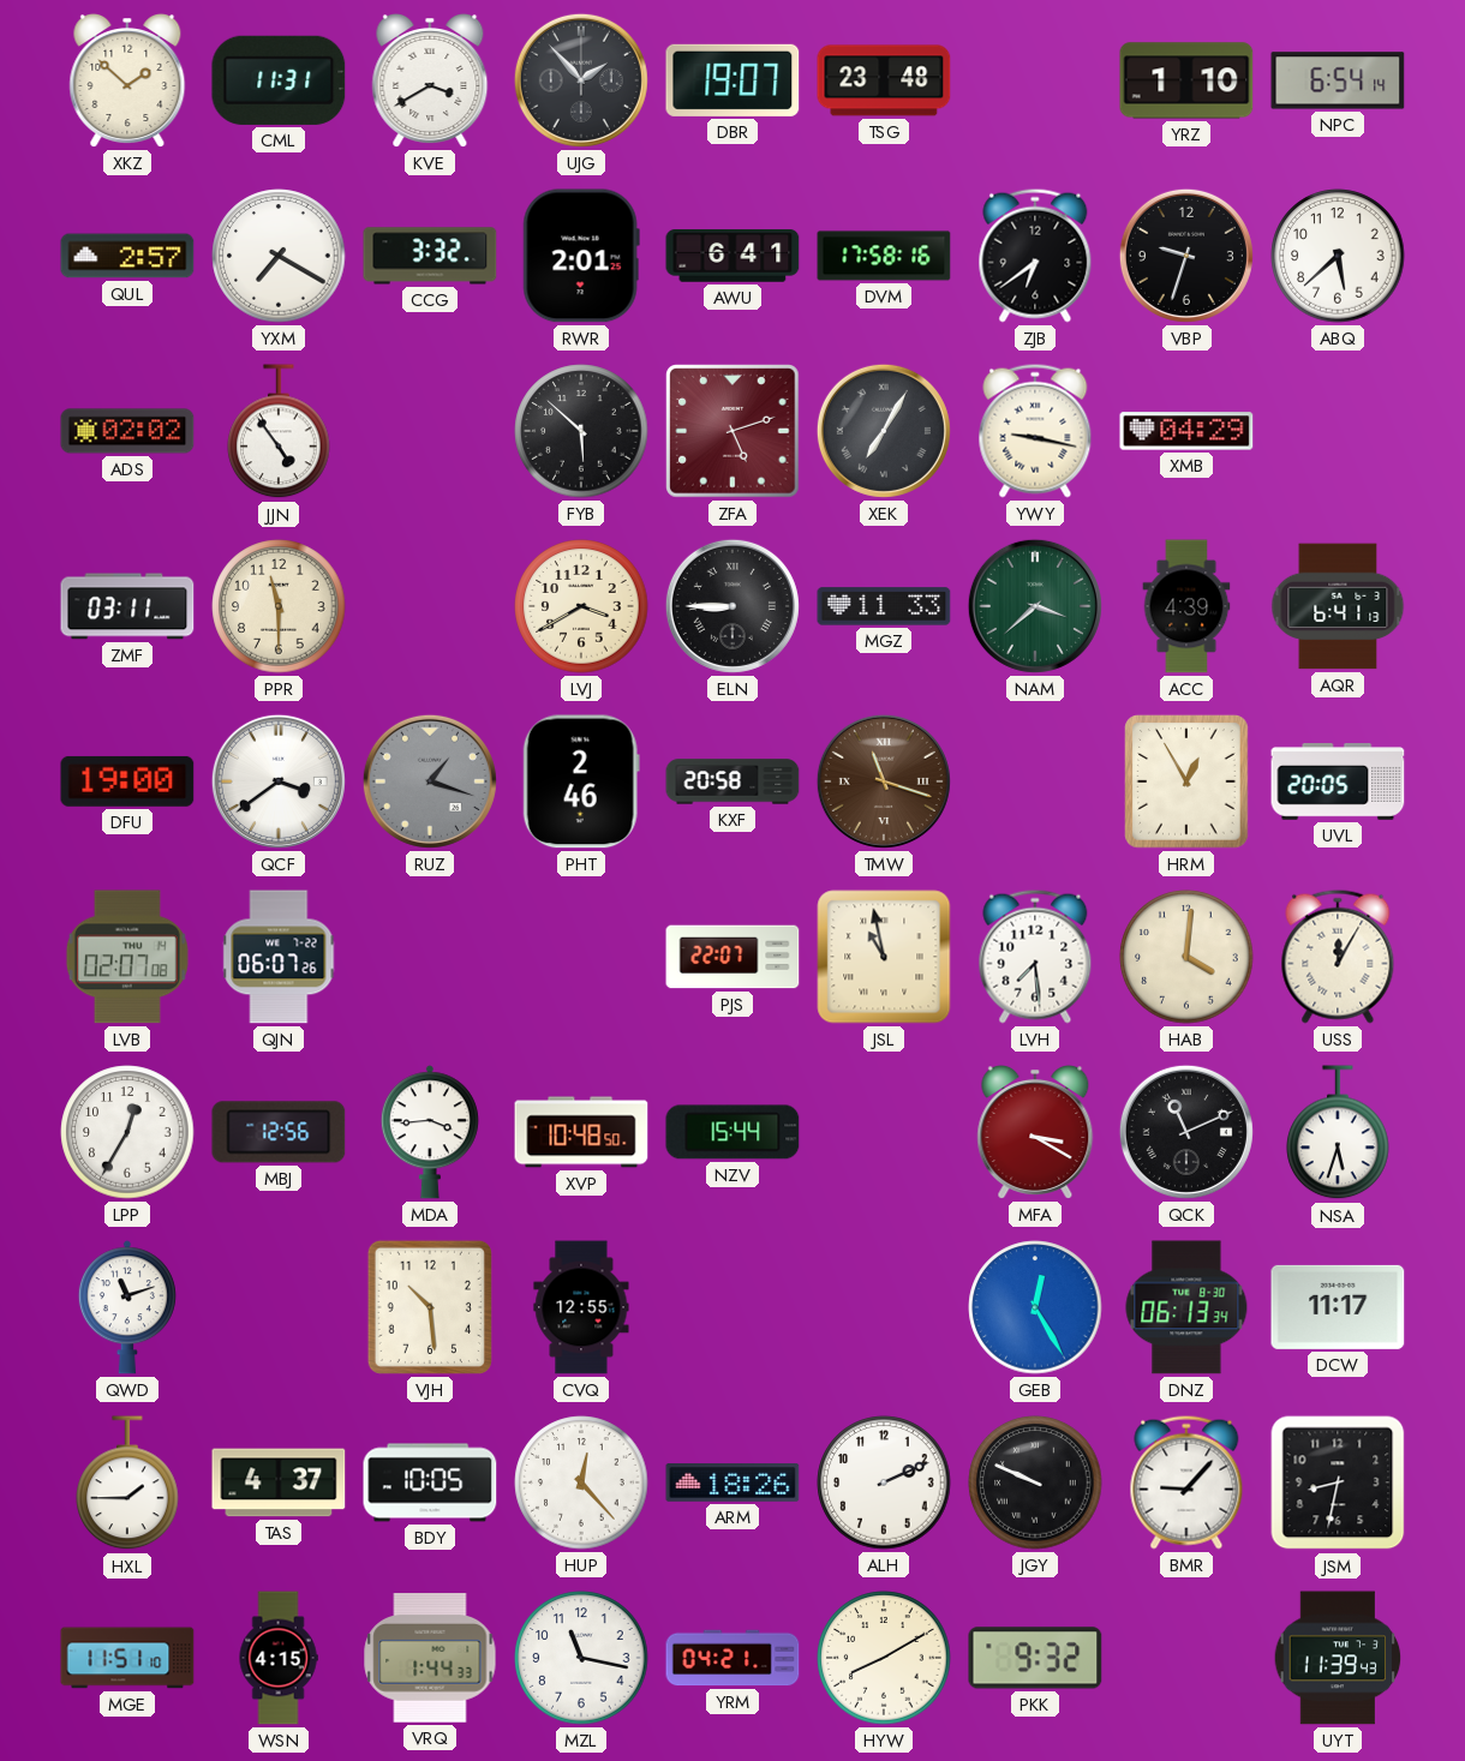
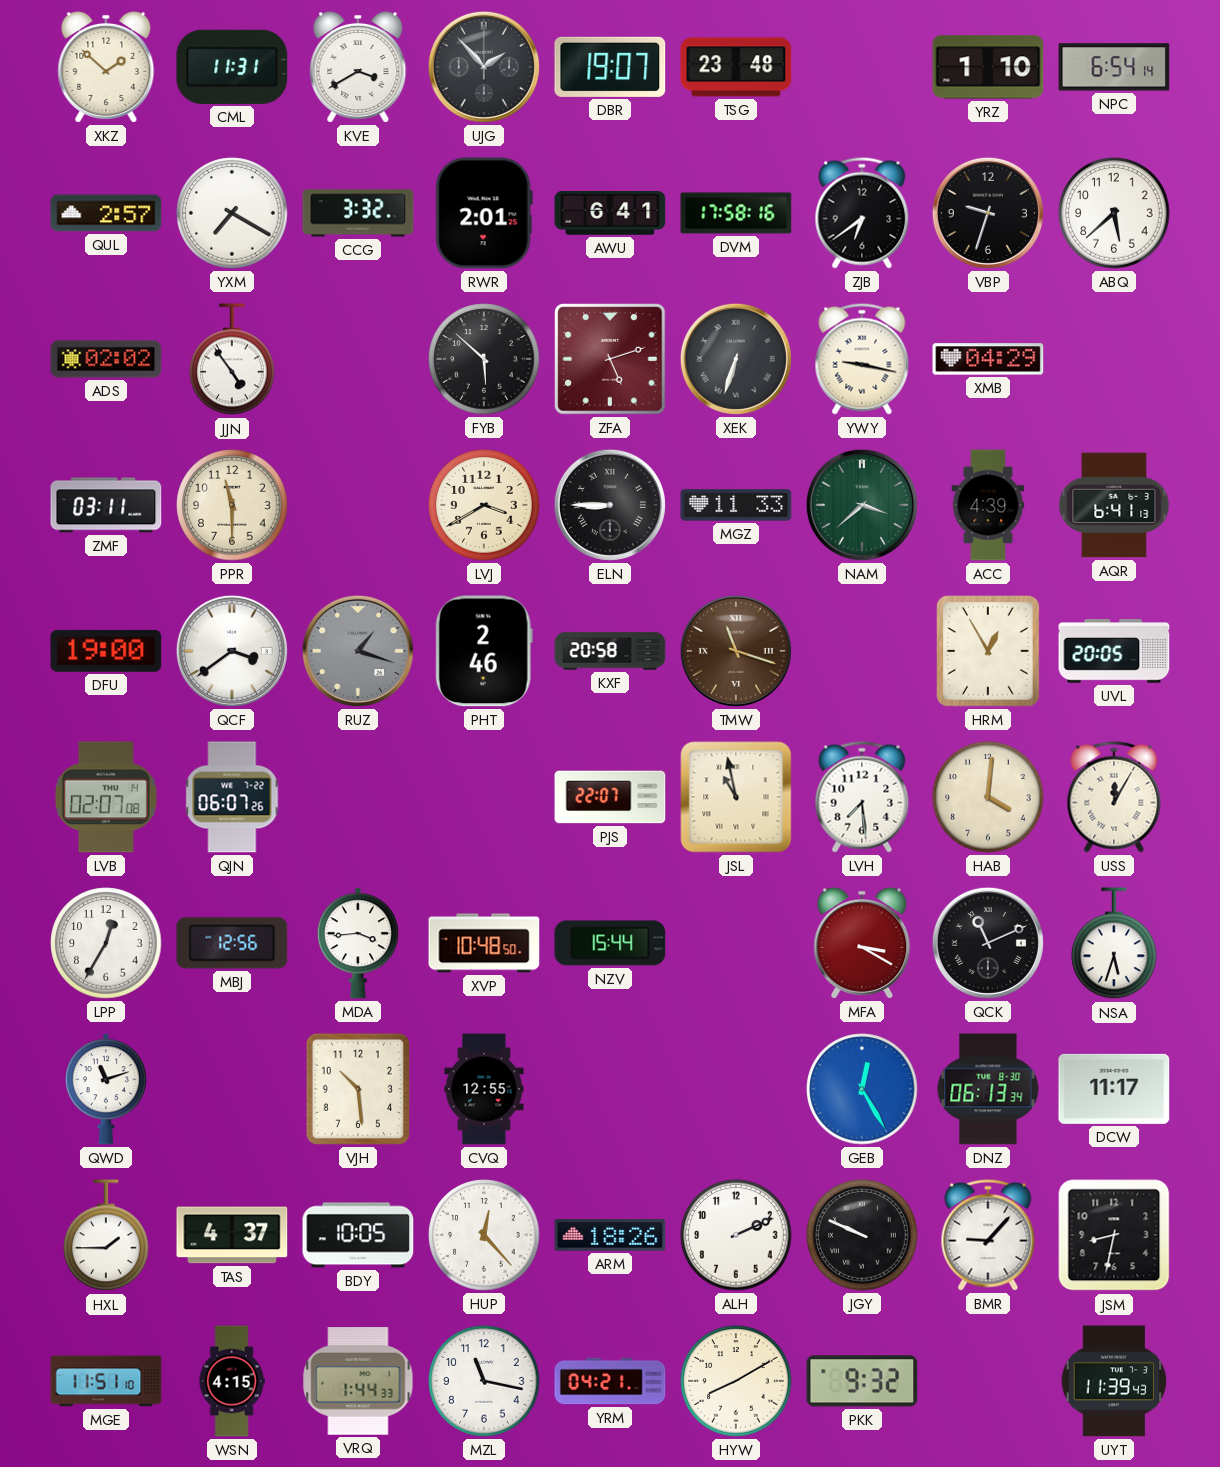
XEK: 7:05 -> 6:33 (736, 359)
